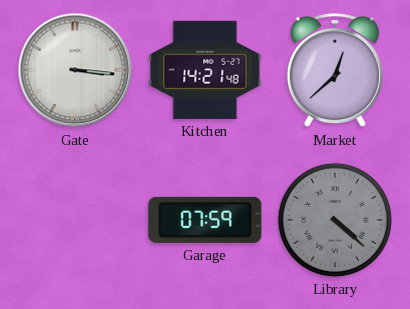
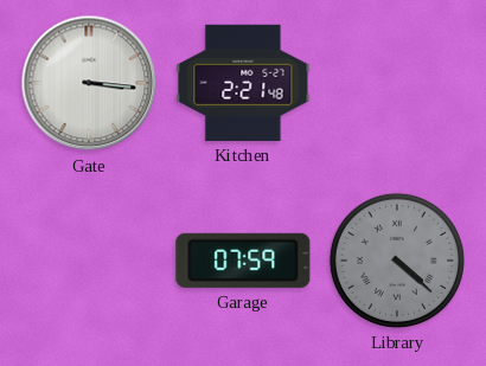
Kitchen: 14:21 -> 2:21 (243, 83)
Market: 12:38 -> none (335, 71)
